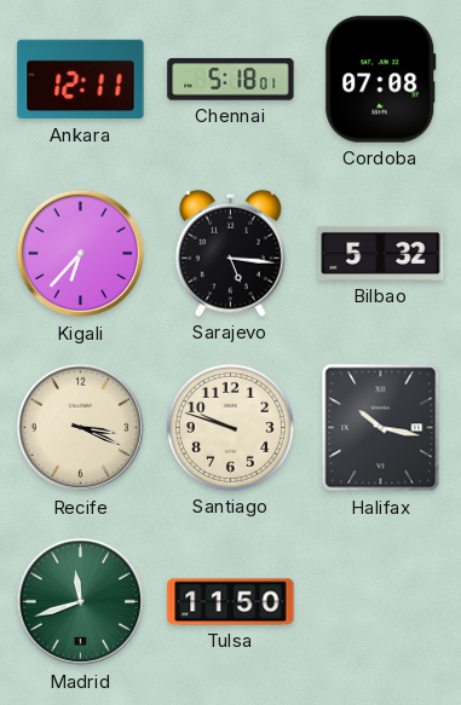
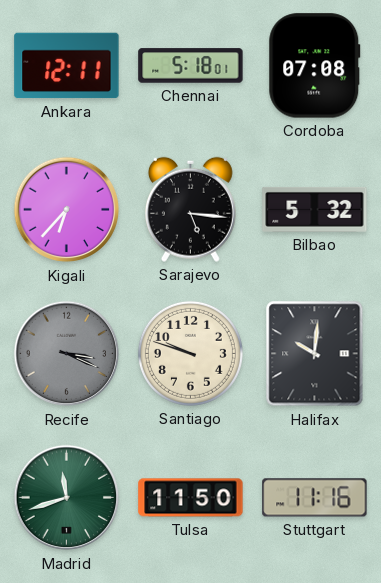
Recife dial: cream -> grey (67, 354)
Halifax: 10:17 -> 10:01 (315, 354)
Stuttgart: none -> 11:16 (315, 498)
